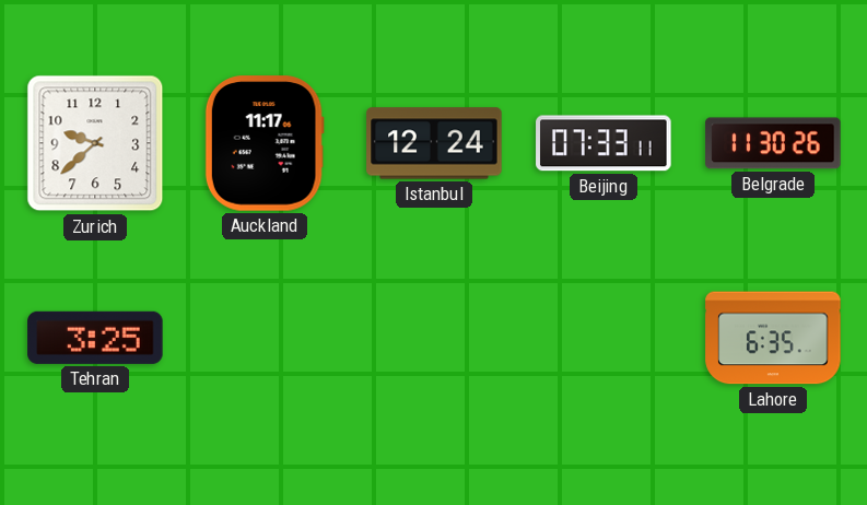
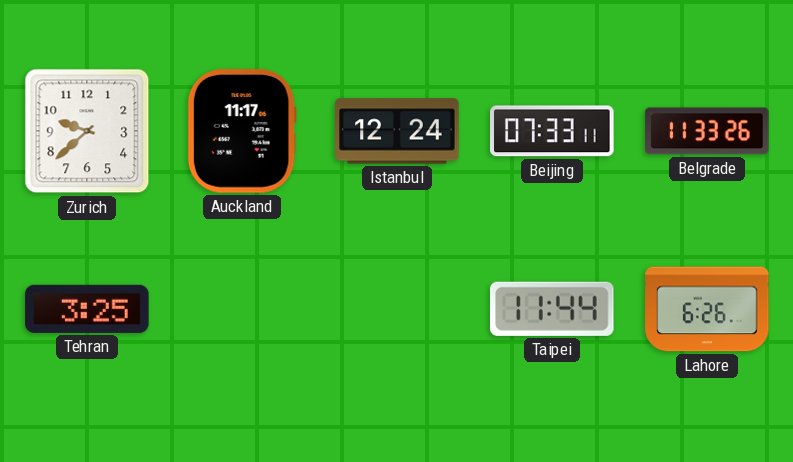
Belgrade: 11:30 -> 11:33 (707, 131)
Taipei: none -> 11:44 (553, 309)
Lahore: 6:35 -> 6:26 (707, 309)
